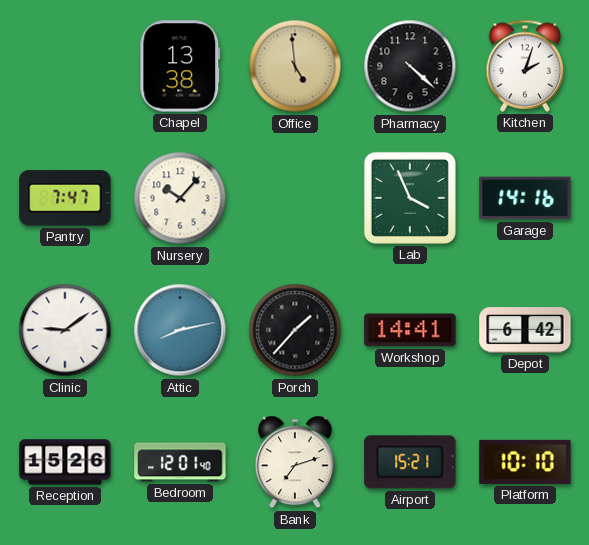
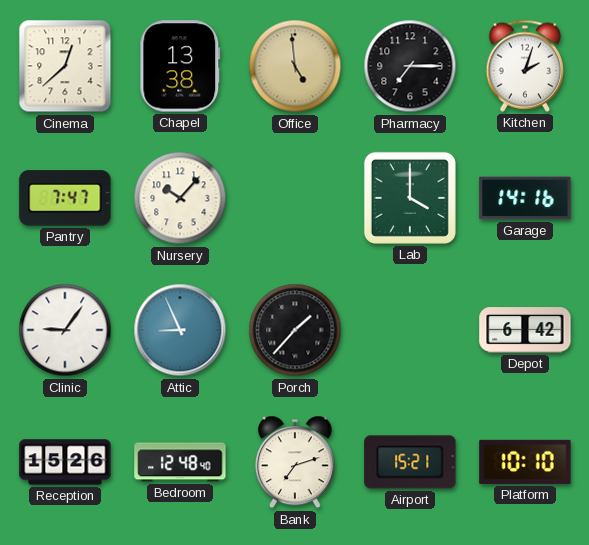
Cinema: none -> 12:38 (65, 66)
Pharmacy: 4:22 -> 7:15 (410, 66)
Lab: 3:56 -> 4:00 (410, 198)
Clinic: 9:09 -> 9:06 (65, 330)
Attic: 8:13 -> 8:56 (180, 330)
Workshop: 14:41 -> none (410, 330)
Bedroom: 12:01 -> 12:48 (180, 462)
